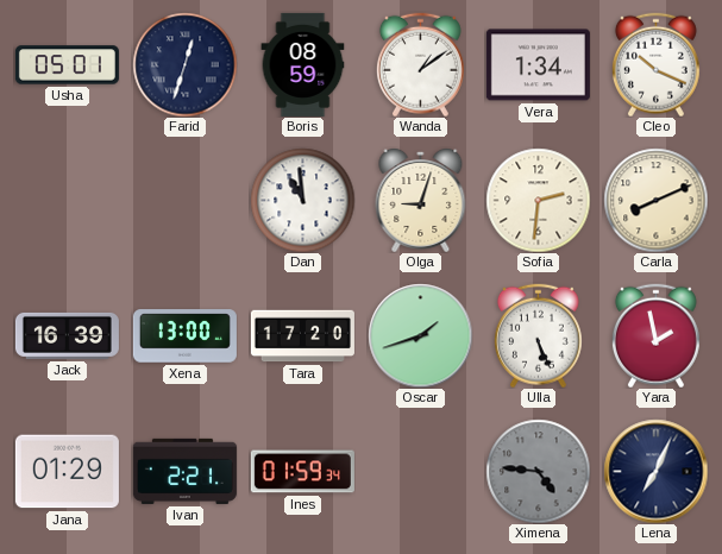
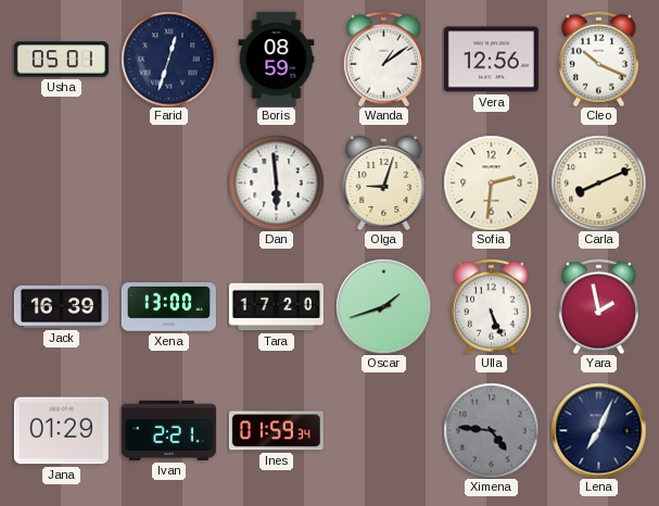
Vera: 1:34 -> 12:56 (491, 60)
Dan: 10:59 -> 5:59 (276, 182)
